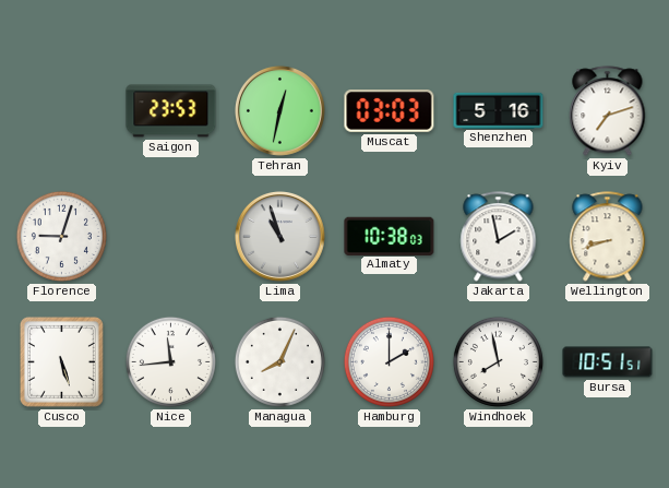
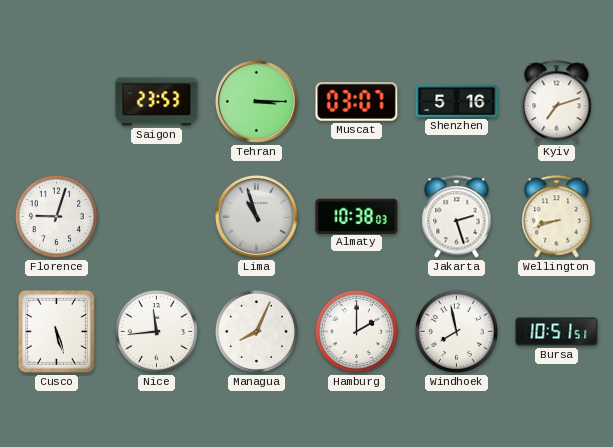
Tehran: 12:32 -> 3:15 (256, 101)
Muscat: 03:03 -> 03:07 (357, 102)
Jakarta: 1:58 -> 2:27 (457, 217)
